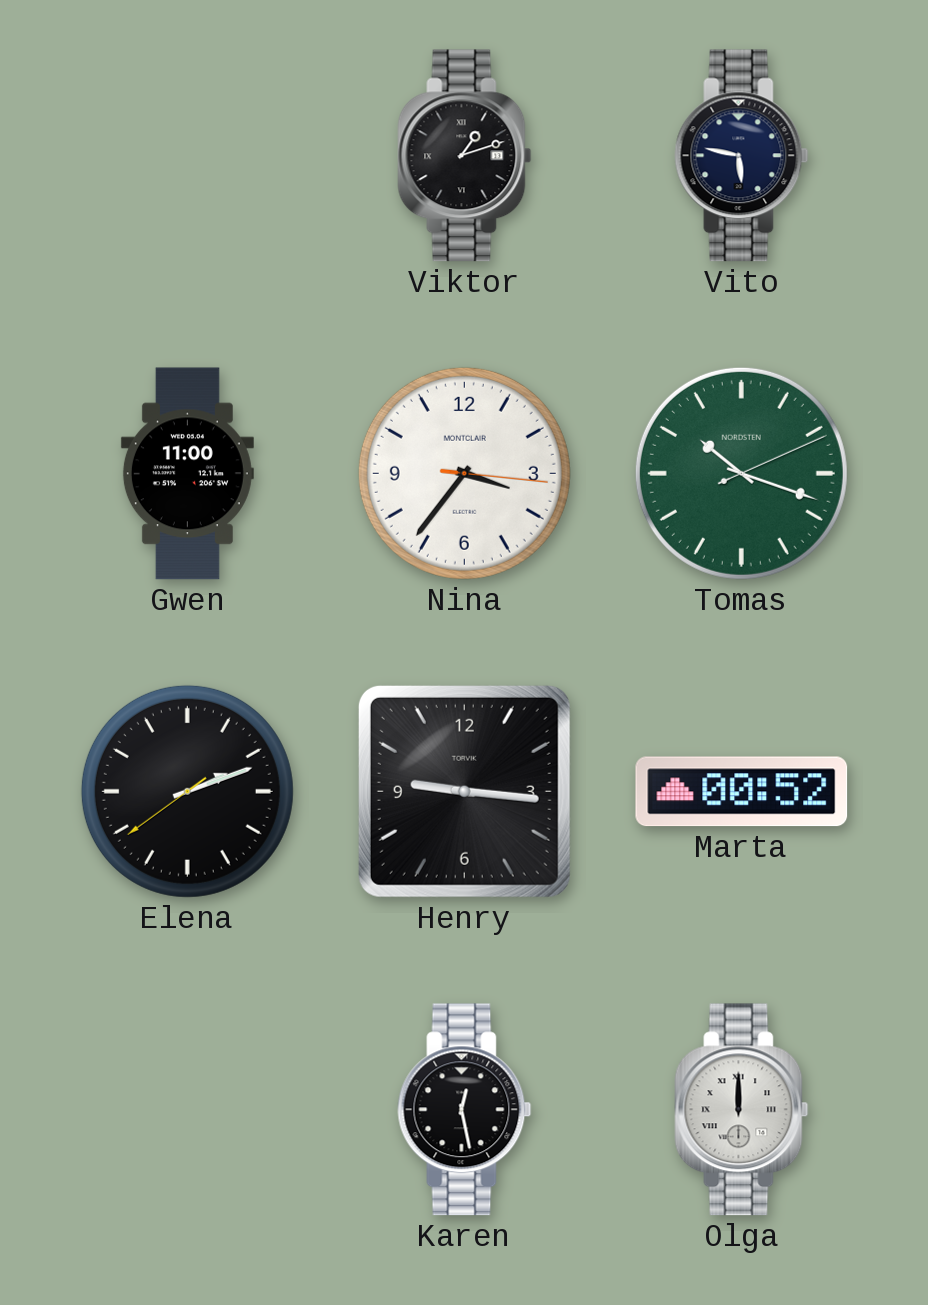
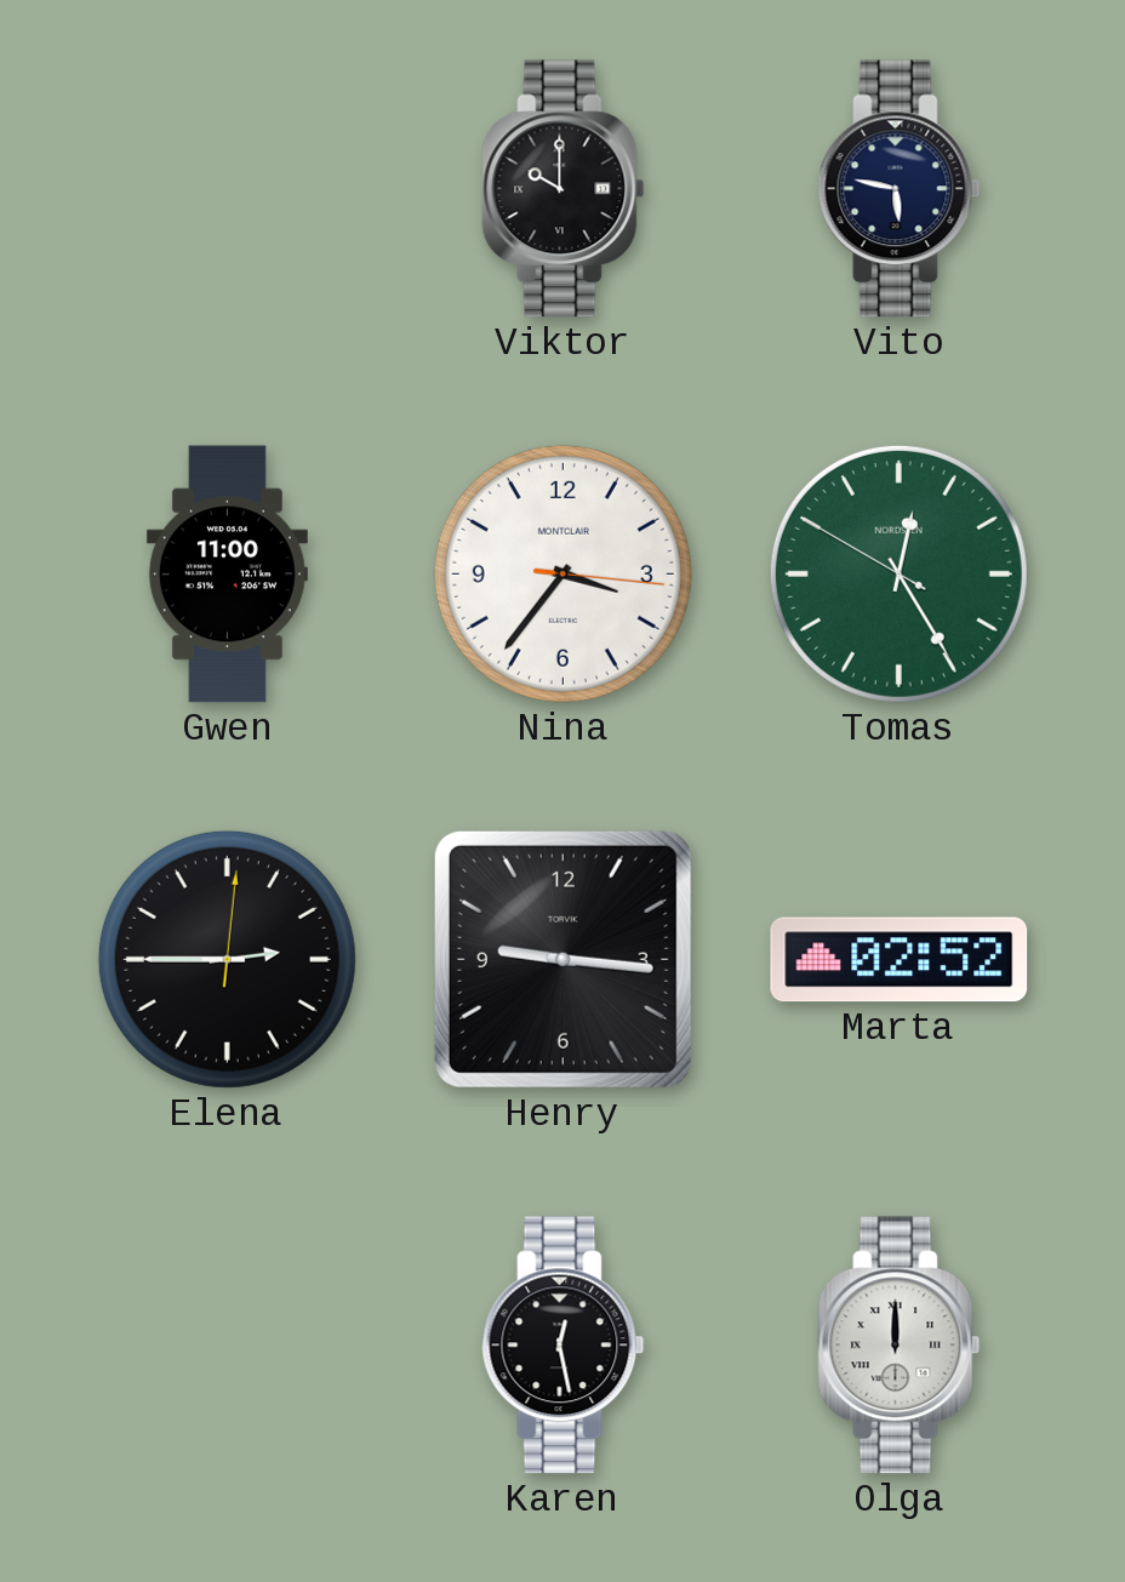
Viktor: 1:12 -> 10:00 (564, 189)
Tomas: 10:18 -> 12:24 (898, 573)
Elena: 2:11 -> 2:45 (227, 959)
Marta: 00:52 -> 02:52 (900, 960)
